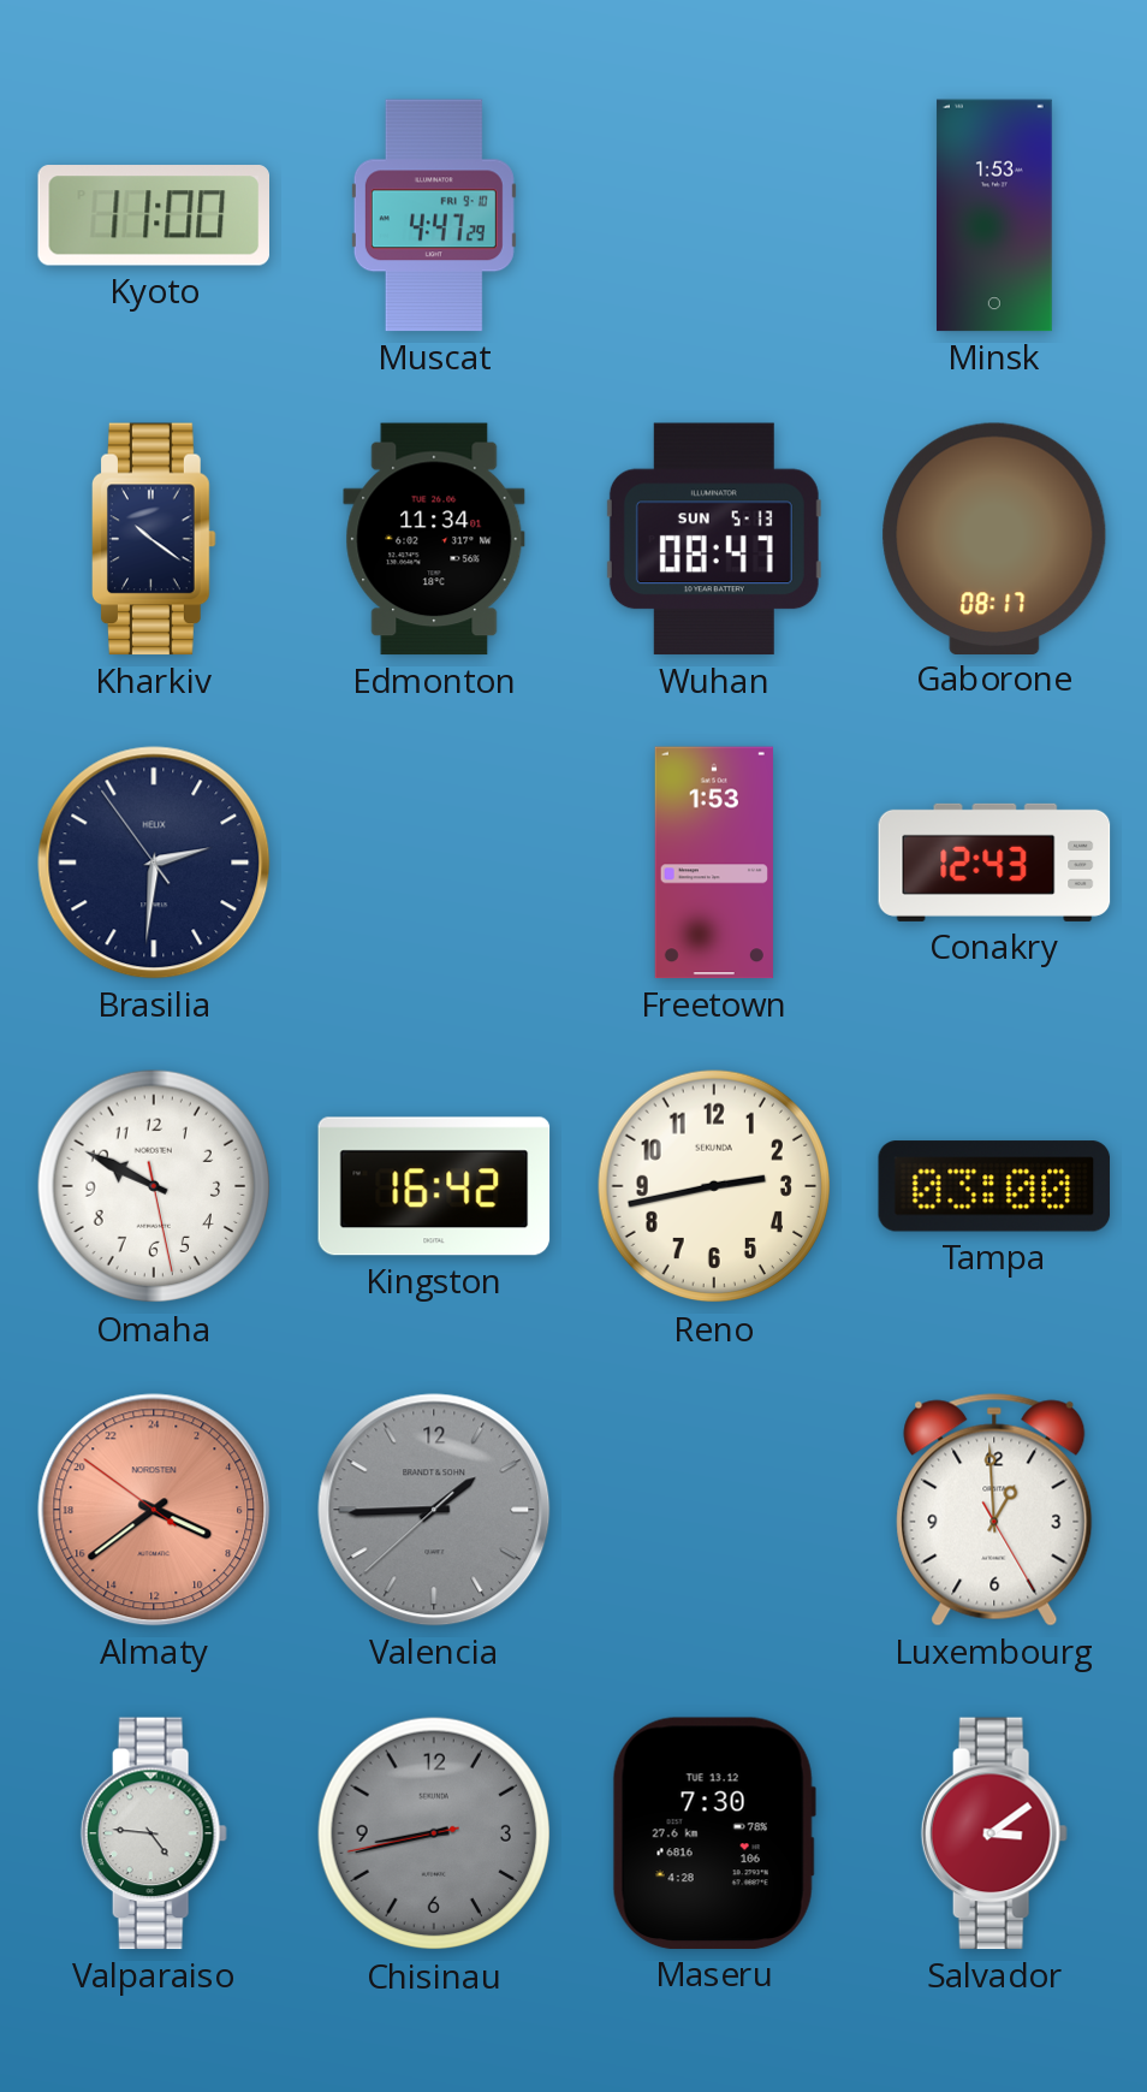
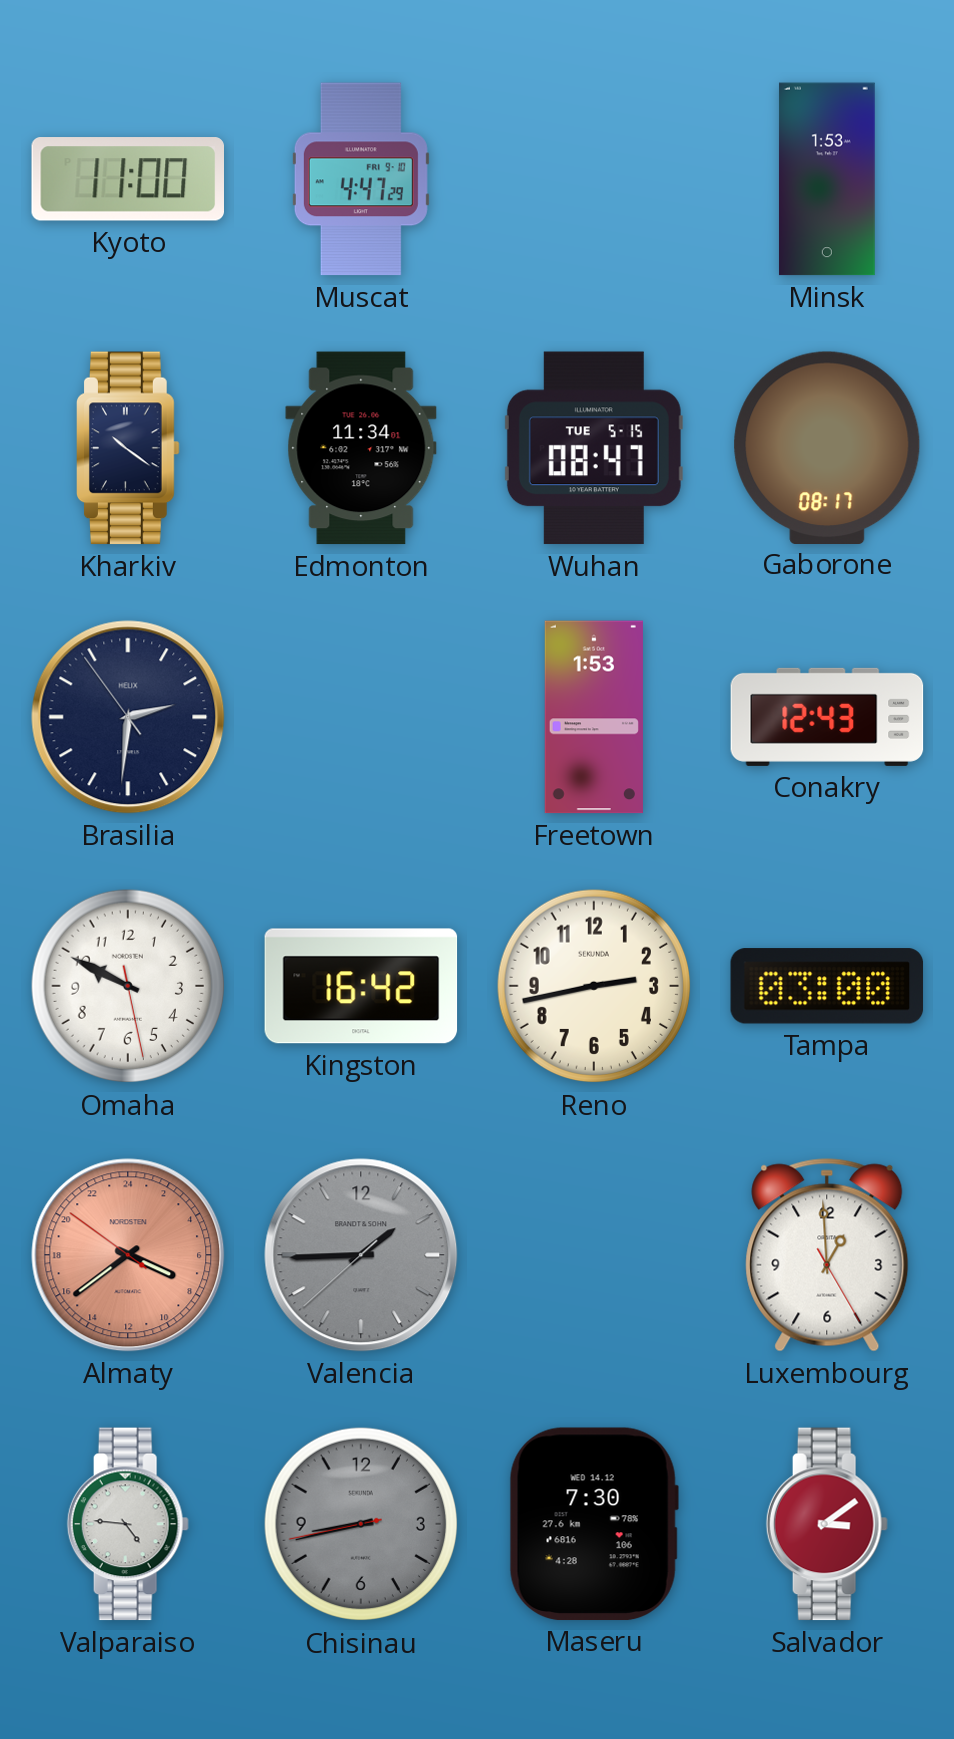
Wuhan date: SUN 5-13 -> TUE 5-15 (594, 448)
Maseru date: TUE 13.12 -> WED 14.12 (594, 1524)
